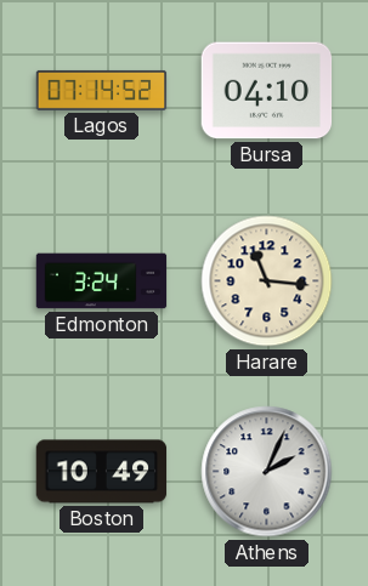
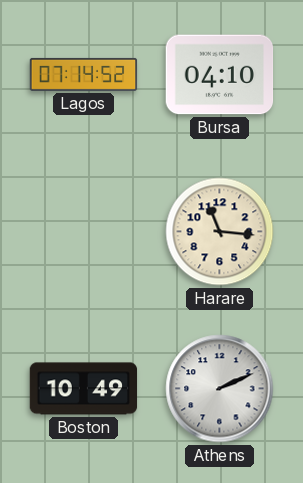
Edmonton: 3:24 -> none (102, 281)
Athens: 2:04 -> 2:11 (220, 389)
